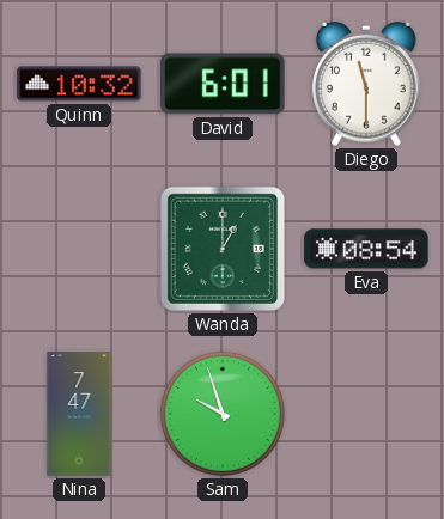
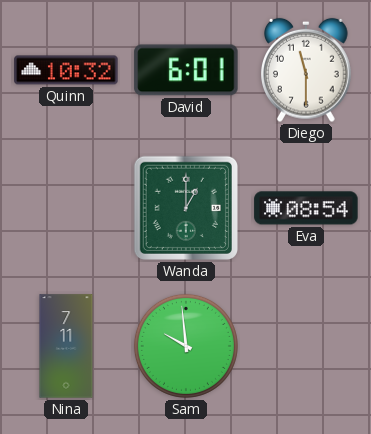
Nina: 7:47 -> 7:11 (66, 346)
Sam: 9:57 -> 9:59 (186, 346)
